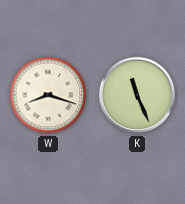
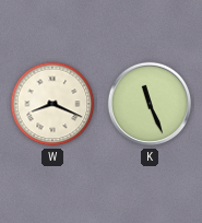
W: 8:18 -> 8:19 (52, 104)
